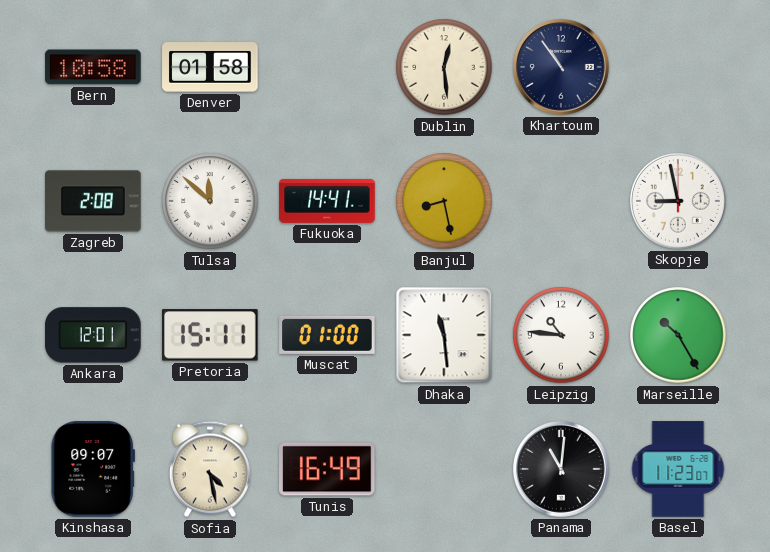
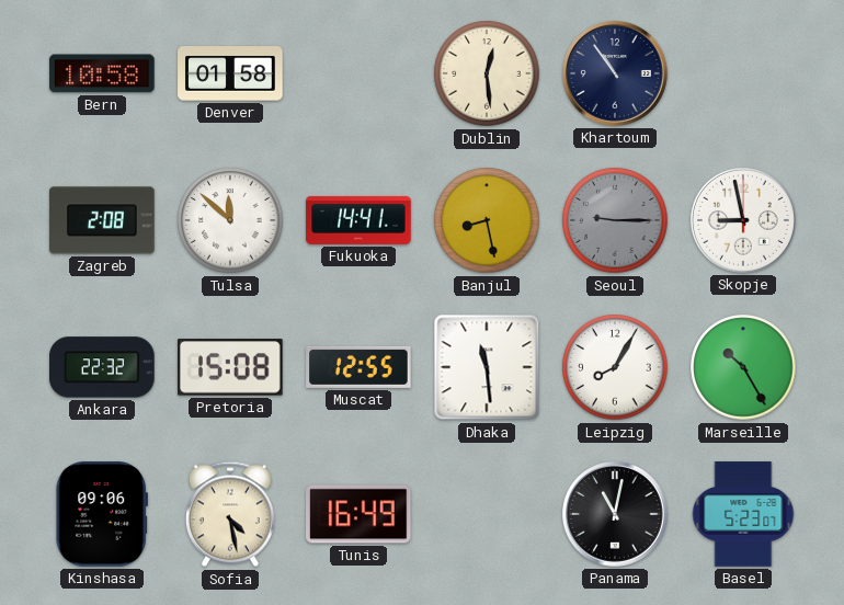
Seoul: none -> 9:15 (615, 220)
Ankara: 12:01 -> 22:32 (102, 367)
Pretoria: 15:11 -> 15:08 (231, 367)
Muscat: 01:00 -> 12:55 (358, 367)
Leipzig: 10:46 -> 8:05 (615, 367)
Kinshasa: 09:07 -> 09:06 (102, 514)
Panama: 11:01 -> 11:02 (616, 515)
Basel: 11:23 -> 5:23 (743, 514)
